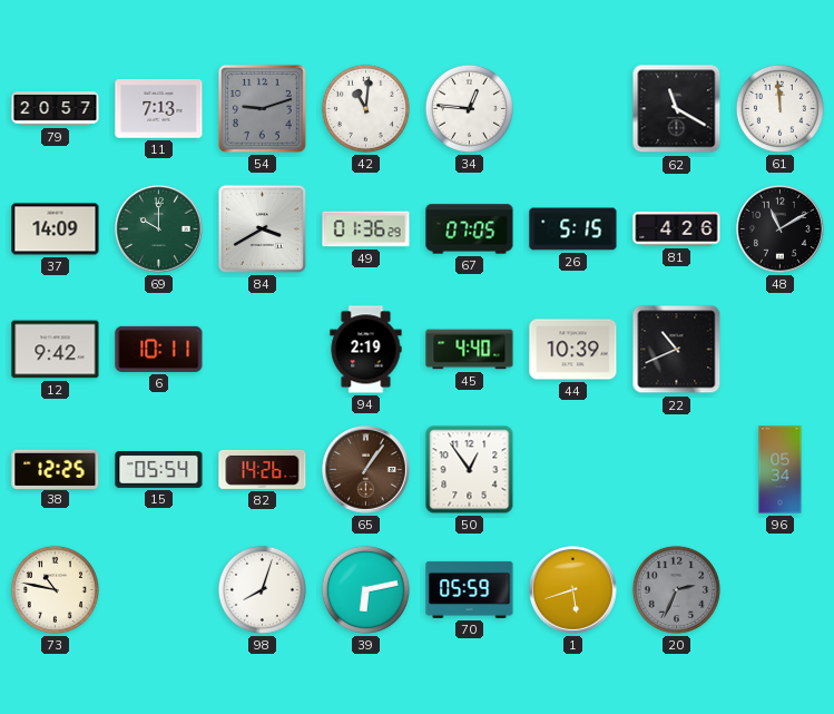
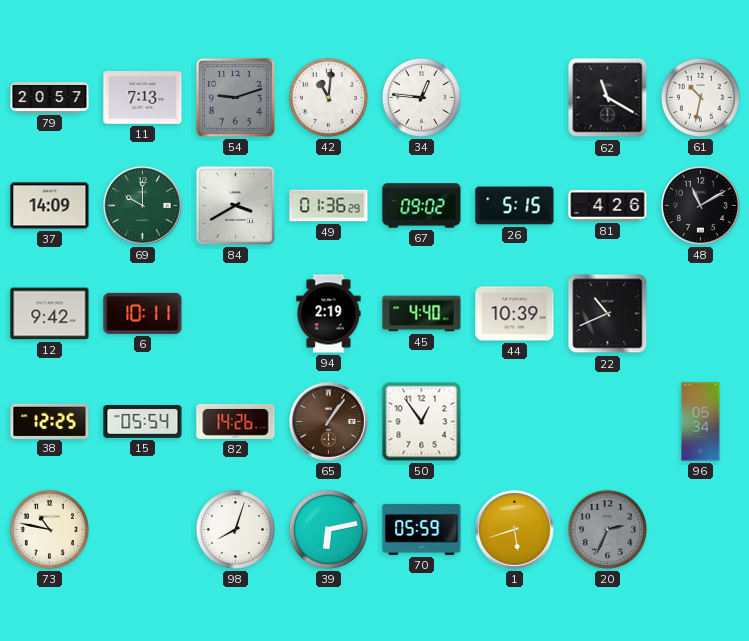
61: 11:59 -> 10:32 (700, 97)
67: 07:05 -> 09:02 (422, 206)
